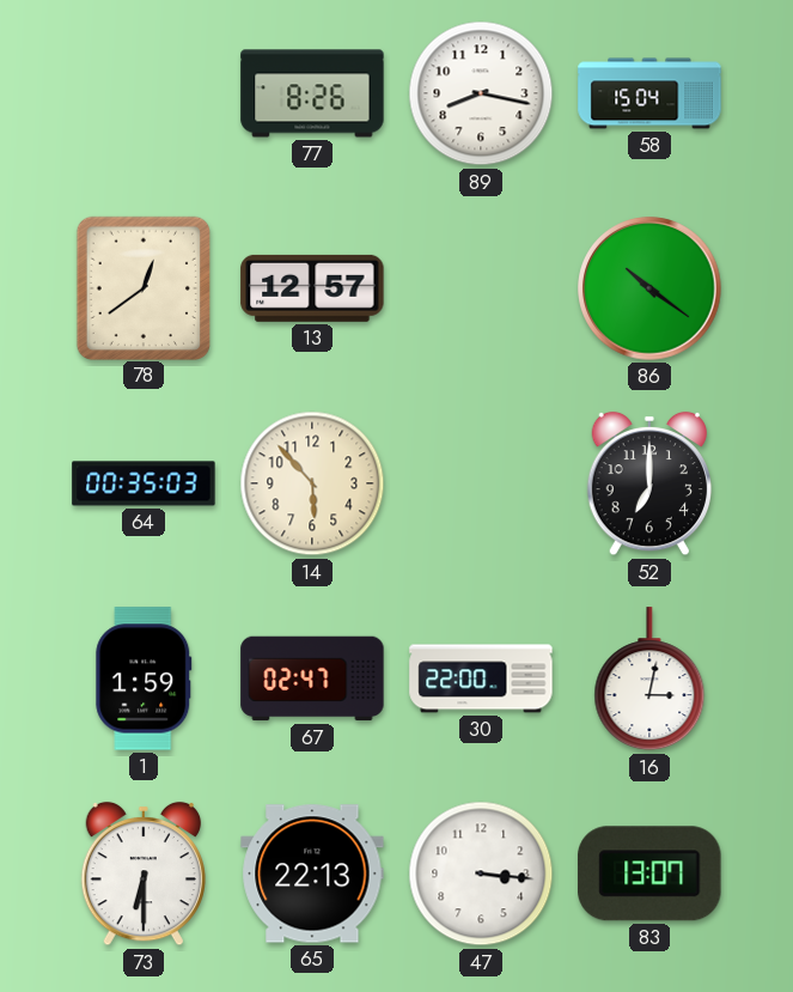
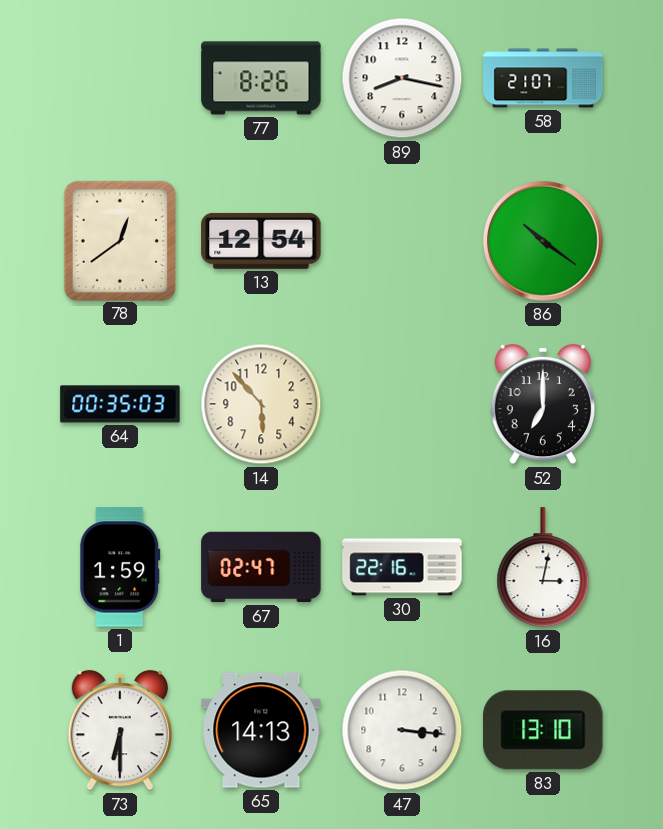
58: 15:04 -> 21:07 (543, 78)
13: 12:57 -> 12:54 (261, 241)
30: 22:00 -> 22:16 (402, 567)
65: 22:13 -> 14:13 (261, 730)
83: 13:07 -> 13:10 (543, 730)
